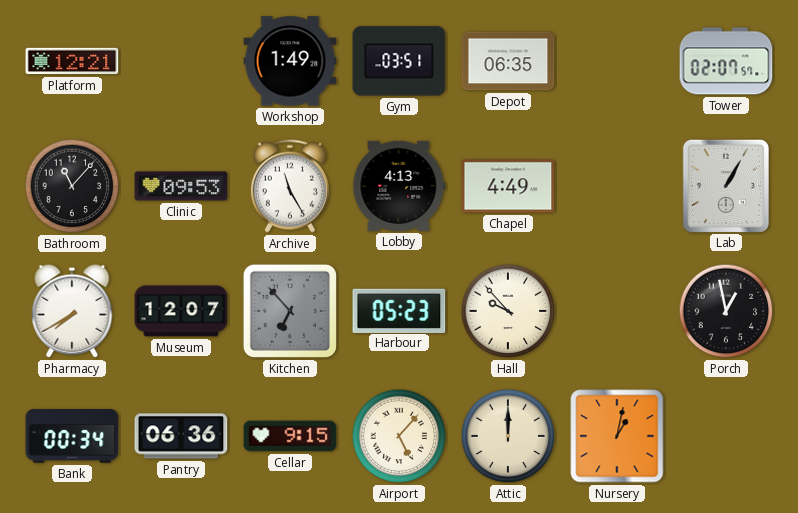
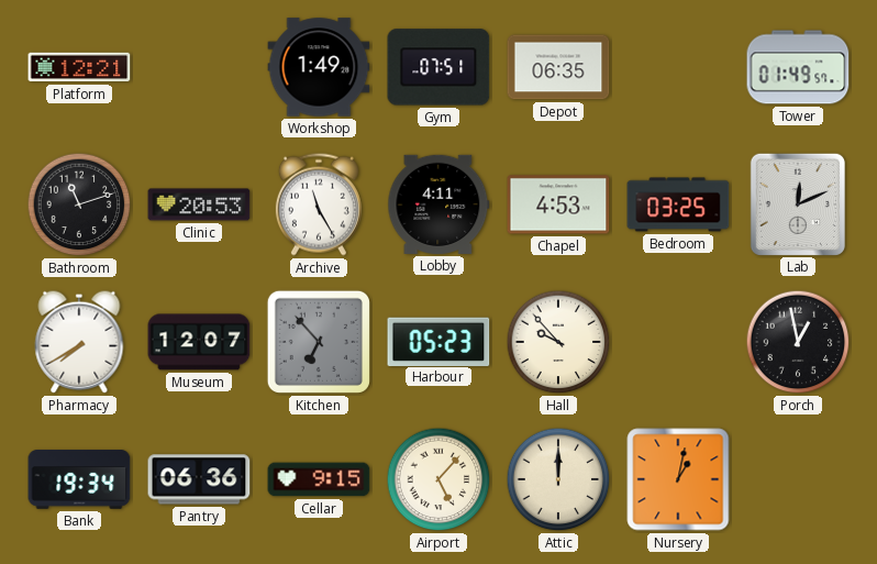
Gym: 03:51 -> 07:51 (438, 67)
Tower: 02:07 -> 01:49 (798, 67)
Bathroom: 11:07 -> 11:12 (79, 204)
Clinic: 09:53 -> 20:53 (199, 204)
Lobby: 4:13 -> 4:11 (438, 204)
Chapel: 4:49 -> 4:53 (558, 204)
Bedroom: none -> 03:25 (678, 204)
Lab: 1:05 -> 12:11 (798, 203)
Bank: 00:34 -> 19:34 (79, 479)
